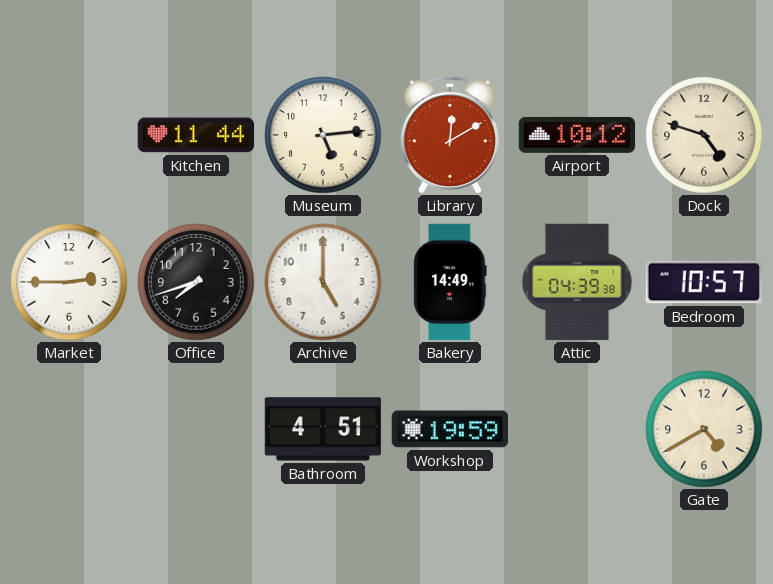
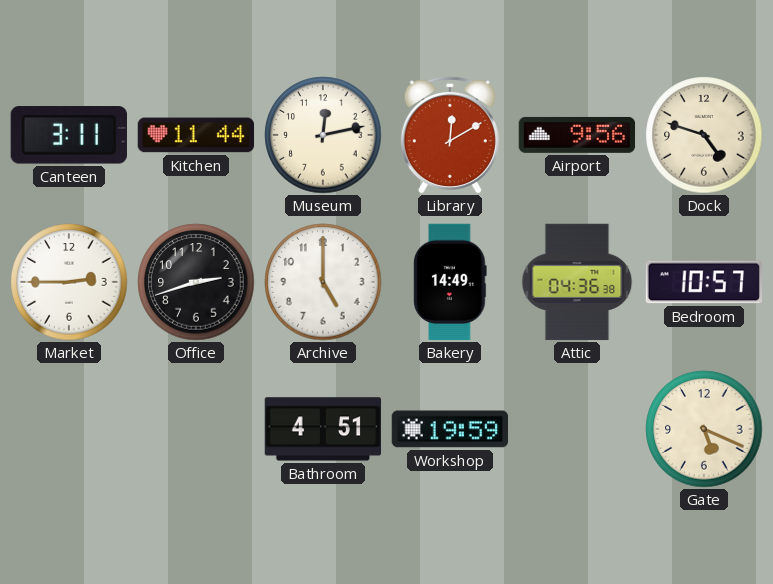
Canteen: none -> 3:11 (69, 135)
Museum: 5:14 -> 12:13 (323, 135)
Airport: 10:12 -> 9:56 (577, 135)
Office: 7:42 -> 2:42 (196, 282)
Attic: 04:39 -> 04:36 (577, 282)
Gate: 4:40 -> 5:19 (704, 429)
